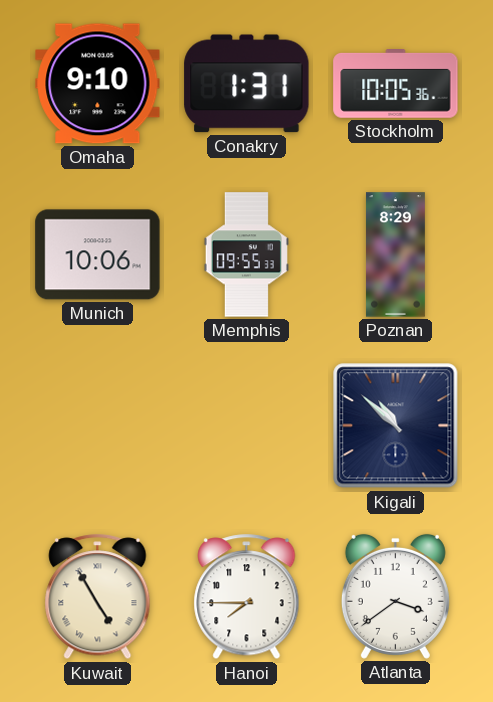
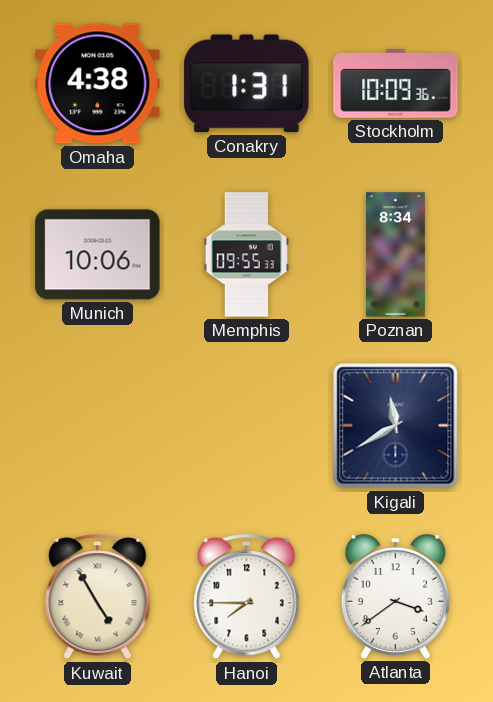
Omaha: 9:10 -> 4:38 (98, 84)
Stockholm: 10:05 -> 10:09 (396, 84)
Poznan: 8:29 -> 8:34 (395, 255)
Kigali: 10:52 -> 11:40 (396, 426)
